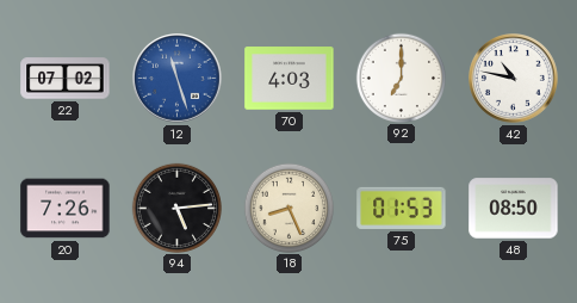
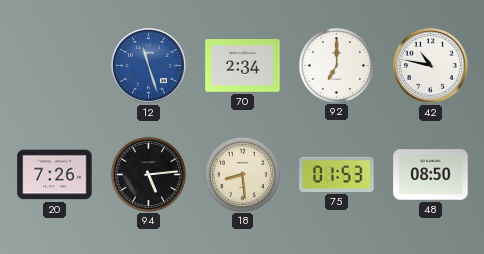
22: 07:02 -> none (66, 79)
70: 4:03 -> 2:34 (243, 66)
18: 8:26 -> 8:29 (242, 174)
